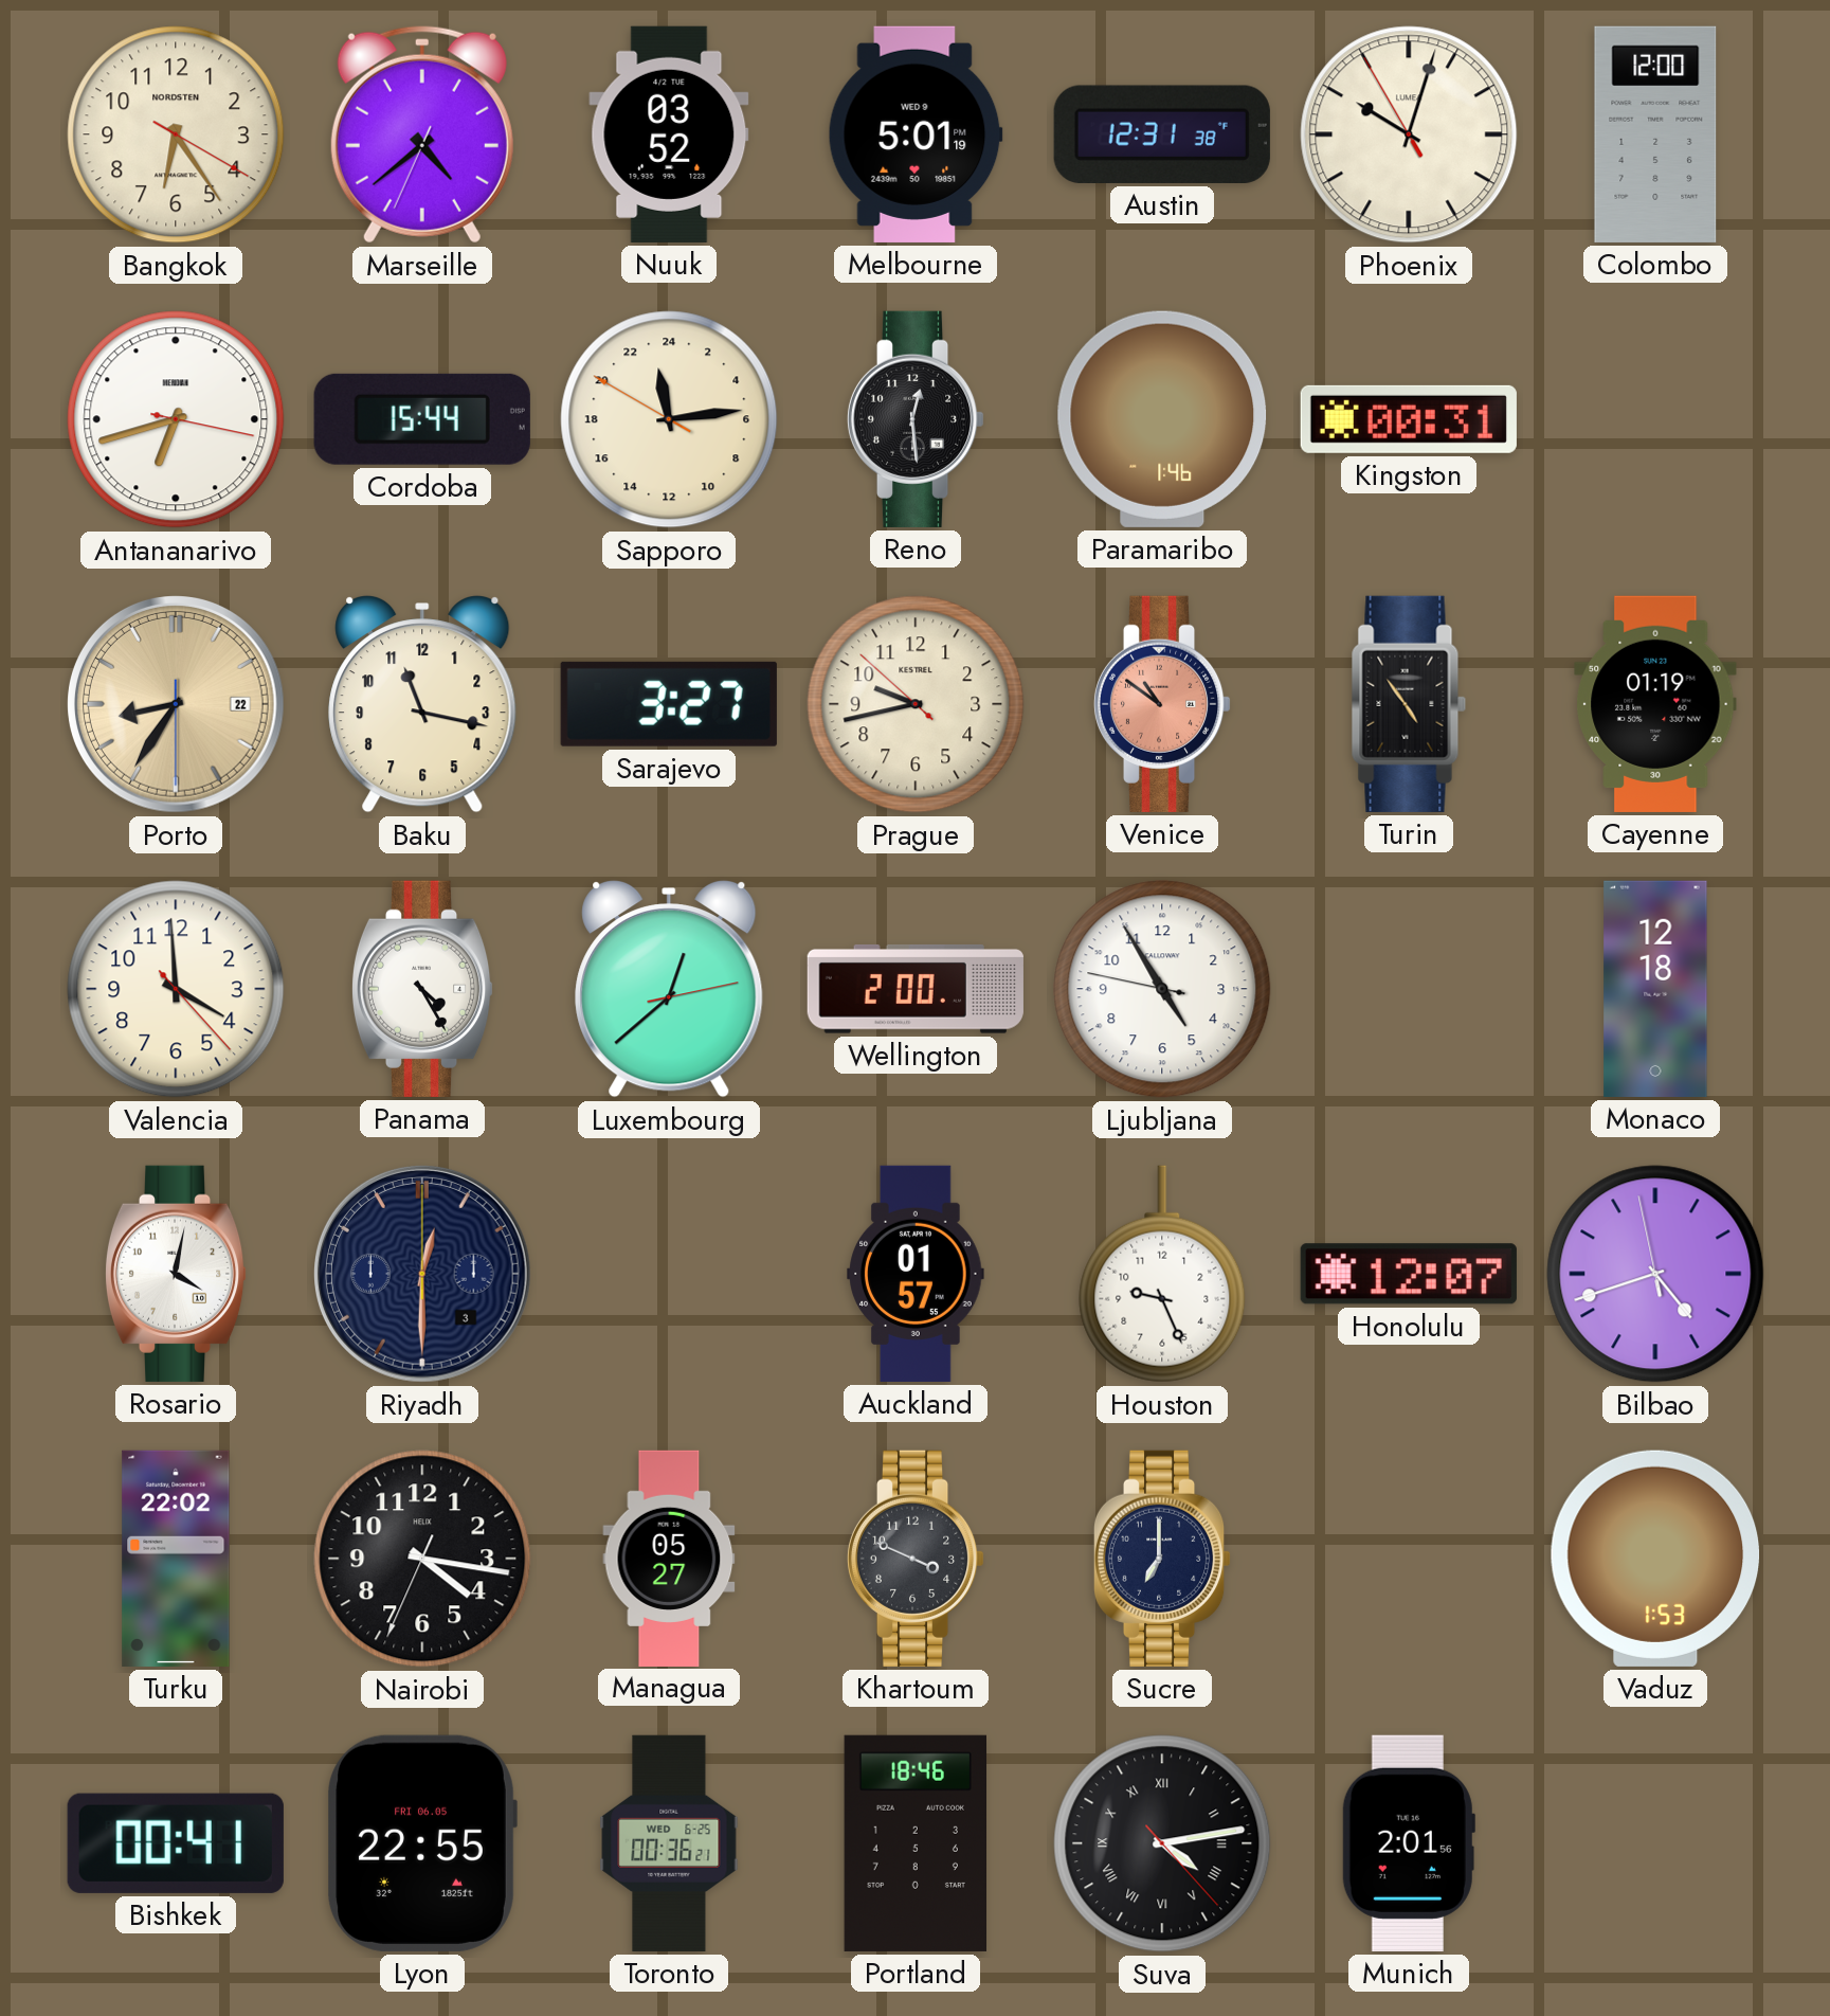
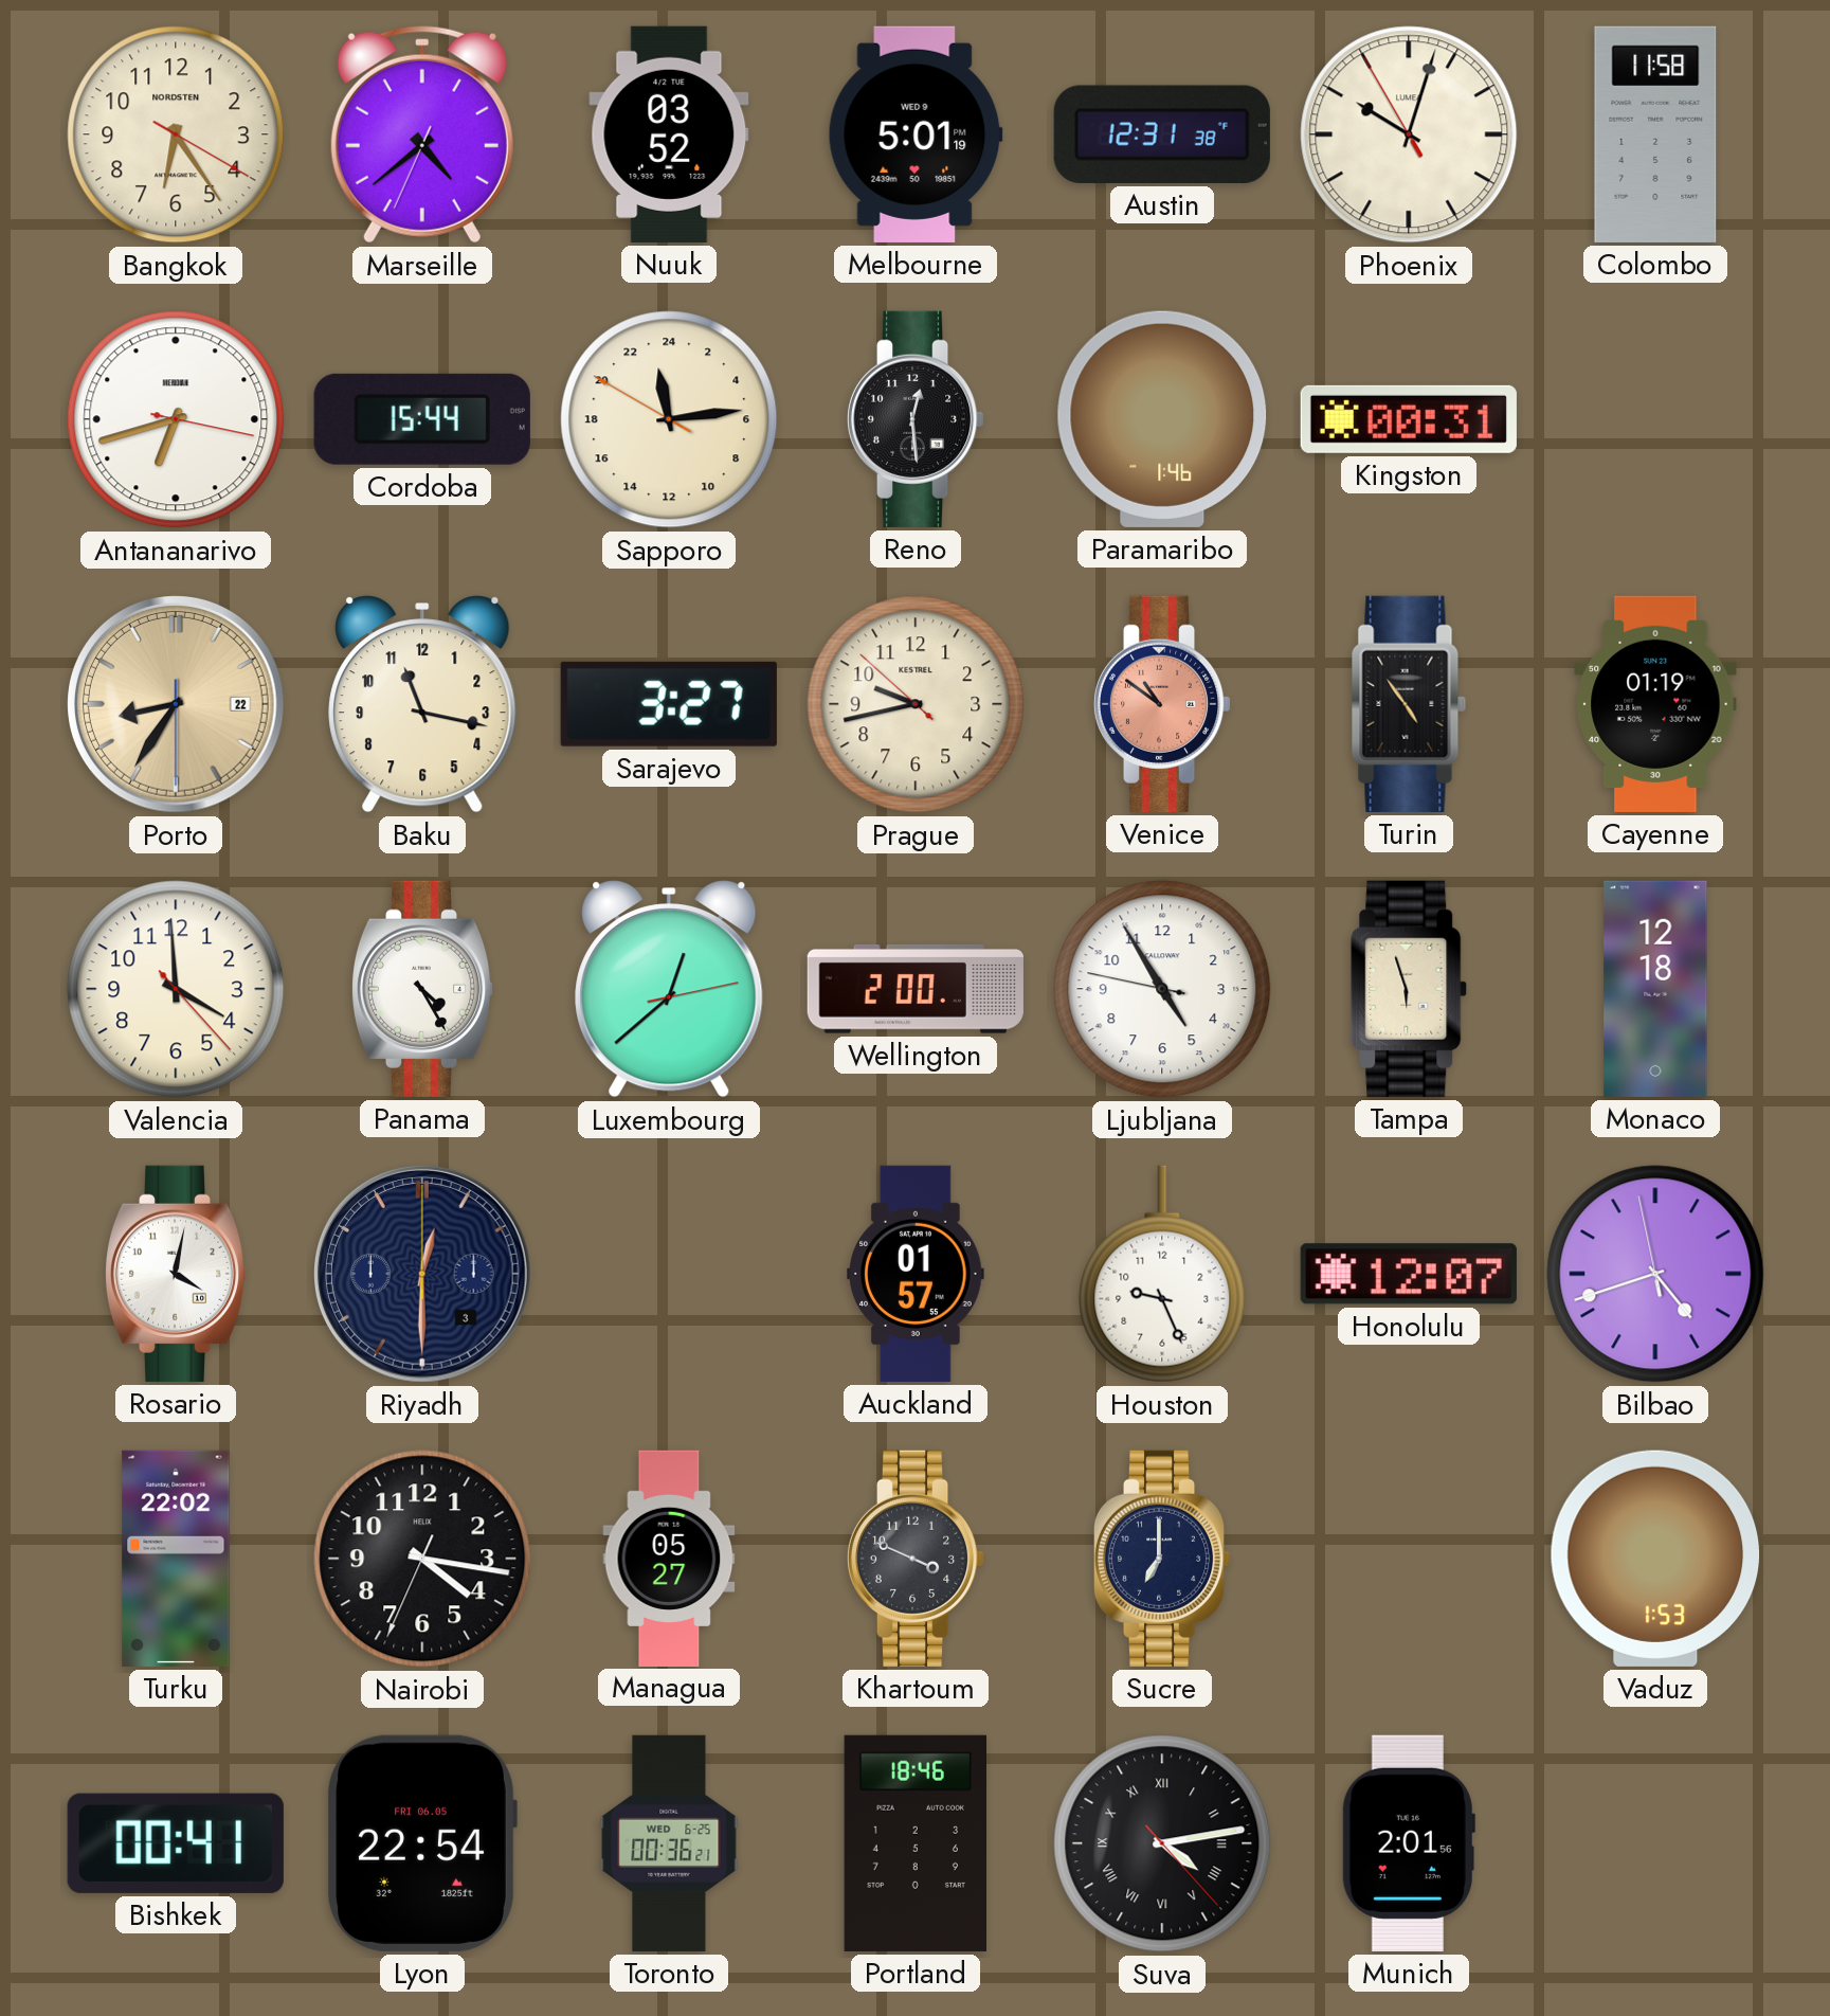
Colombo: 12:00 -> 11:58 (1655, 134)
Tampa: none -> 5:57 (1409, 989)
Lyon: 22:55 -> 22:54 (422, 1843)
